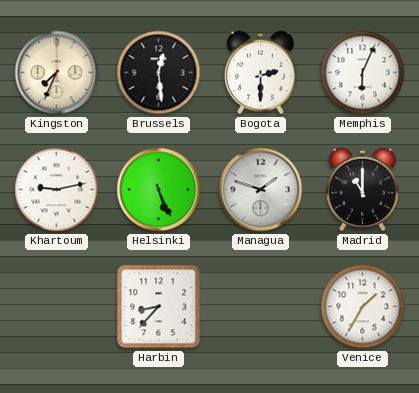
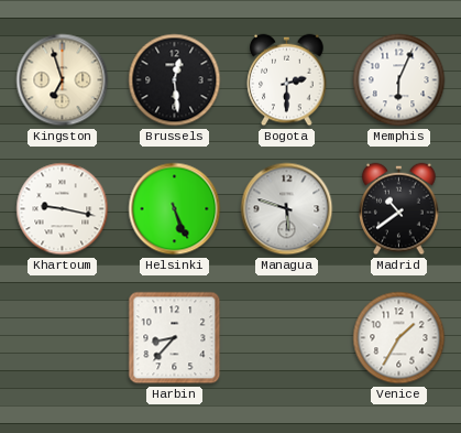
Kingston: 7:34 -> 6:57 (63, 80)
Khartoum: 9:13 -> 9:17 (63, 209)
Managua: 1:48 -> 5:48 (287, 209)
Madrid: 11:00 -> 10:39 (399, 209)
